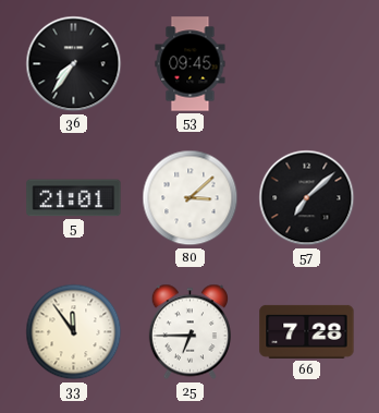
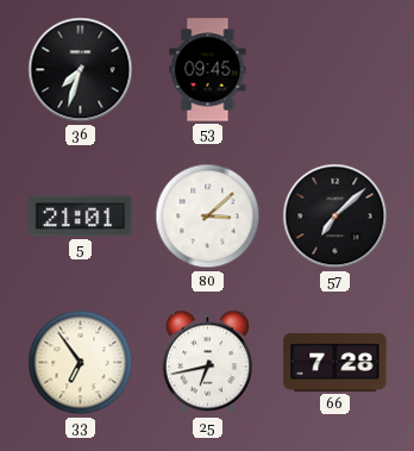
36: 7:36 -> 7:33 (81, 70)
33: 11:54 -> 6:54 (81, 363)
25: 6:45 -> 6:43 (207, 363)
